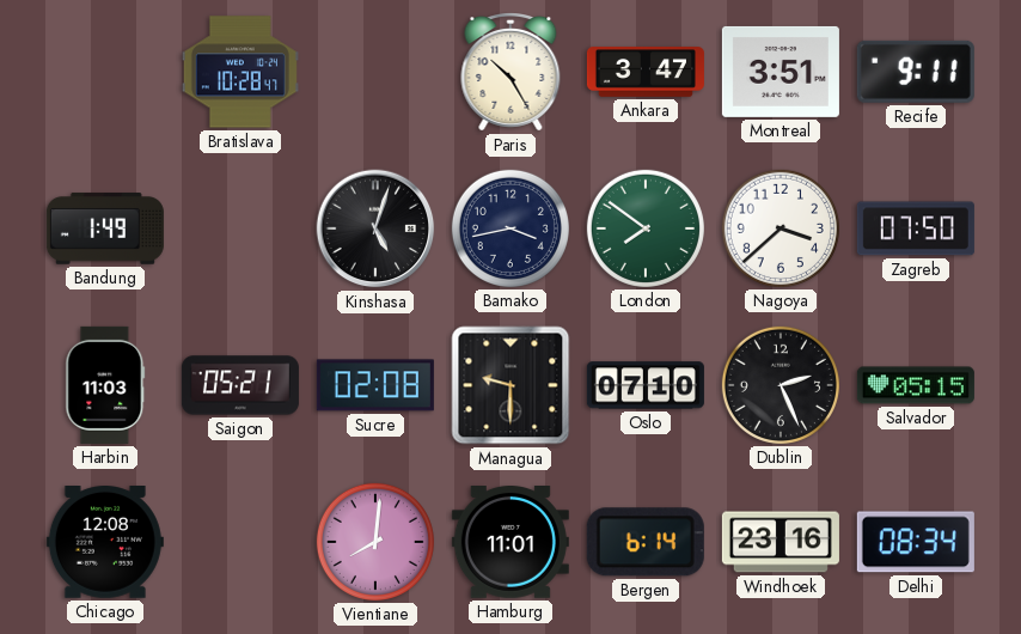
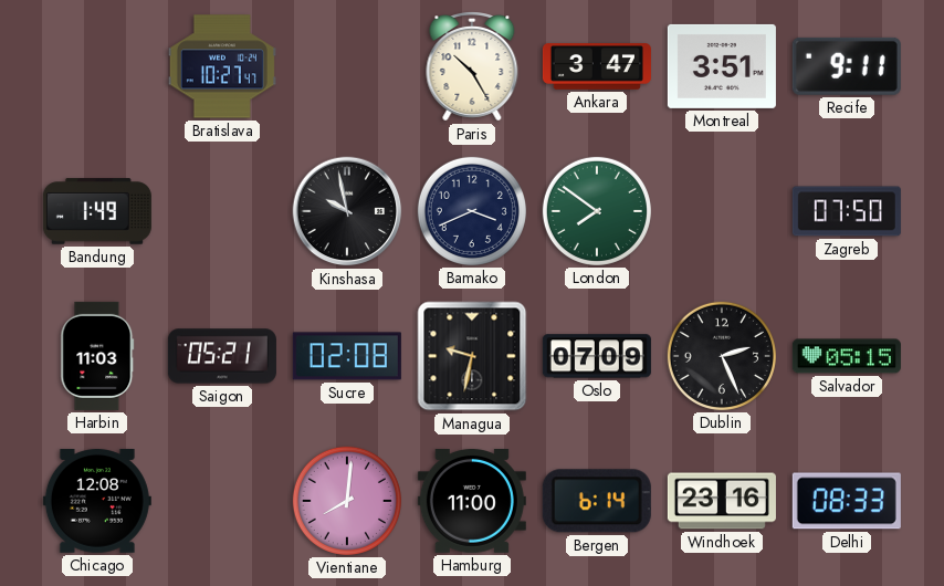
Bratislava: 10:28 -> 10:27 (222, 66)
Kinshasa: 5:03 -> 9:58 (347, 211)
Bamako: 3:43 -> 3:41 (472, 211)
Nagoya: 3:38 -> none (781, 228)
Managua: 9:30 -> 9:32 (472, 356)
Oslo: 07:10 -> 07:09 (597, 356)
Hamburg: 11:01 -> 11:00 (472, 502)
Delhi: 08:34 -> 08:33 (847, 501)
